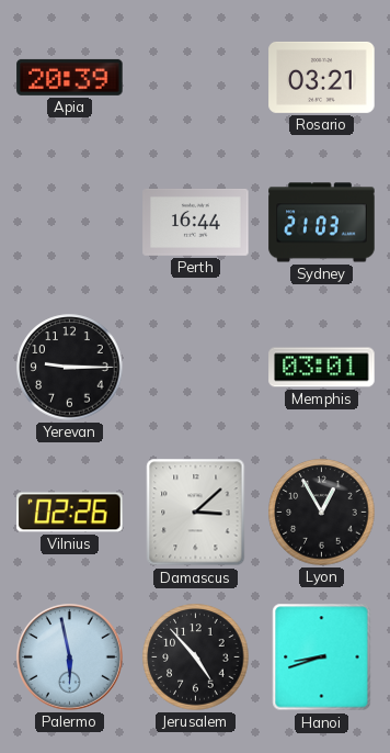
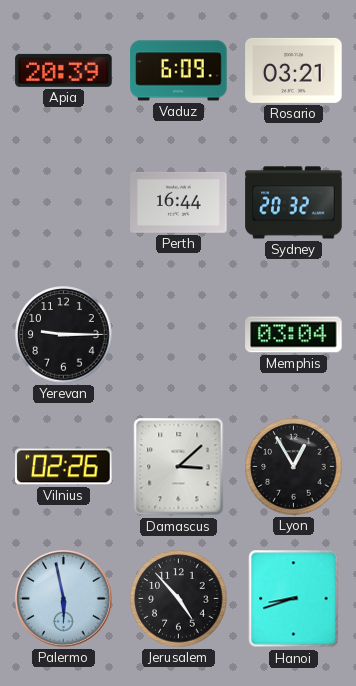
Vaduz: none -> 6:09 (179, 71)
Sydney: 21:03 -> 20:32 (294, 203)
Memphis: 03:01 -> 03:04 (294, 335)
